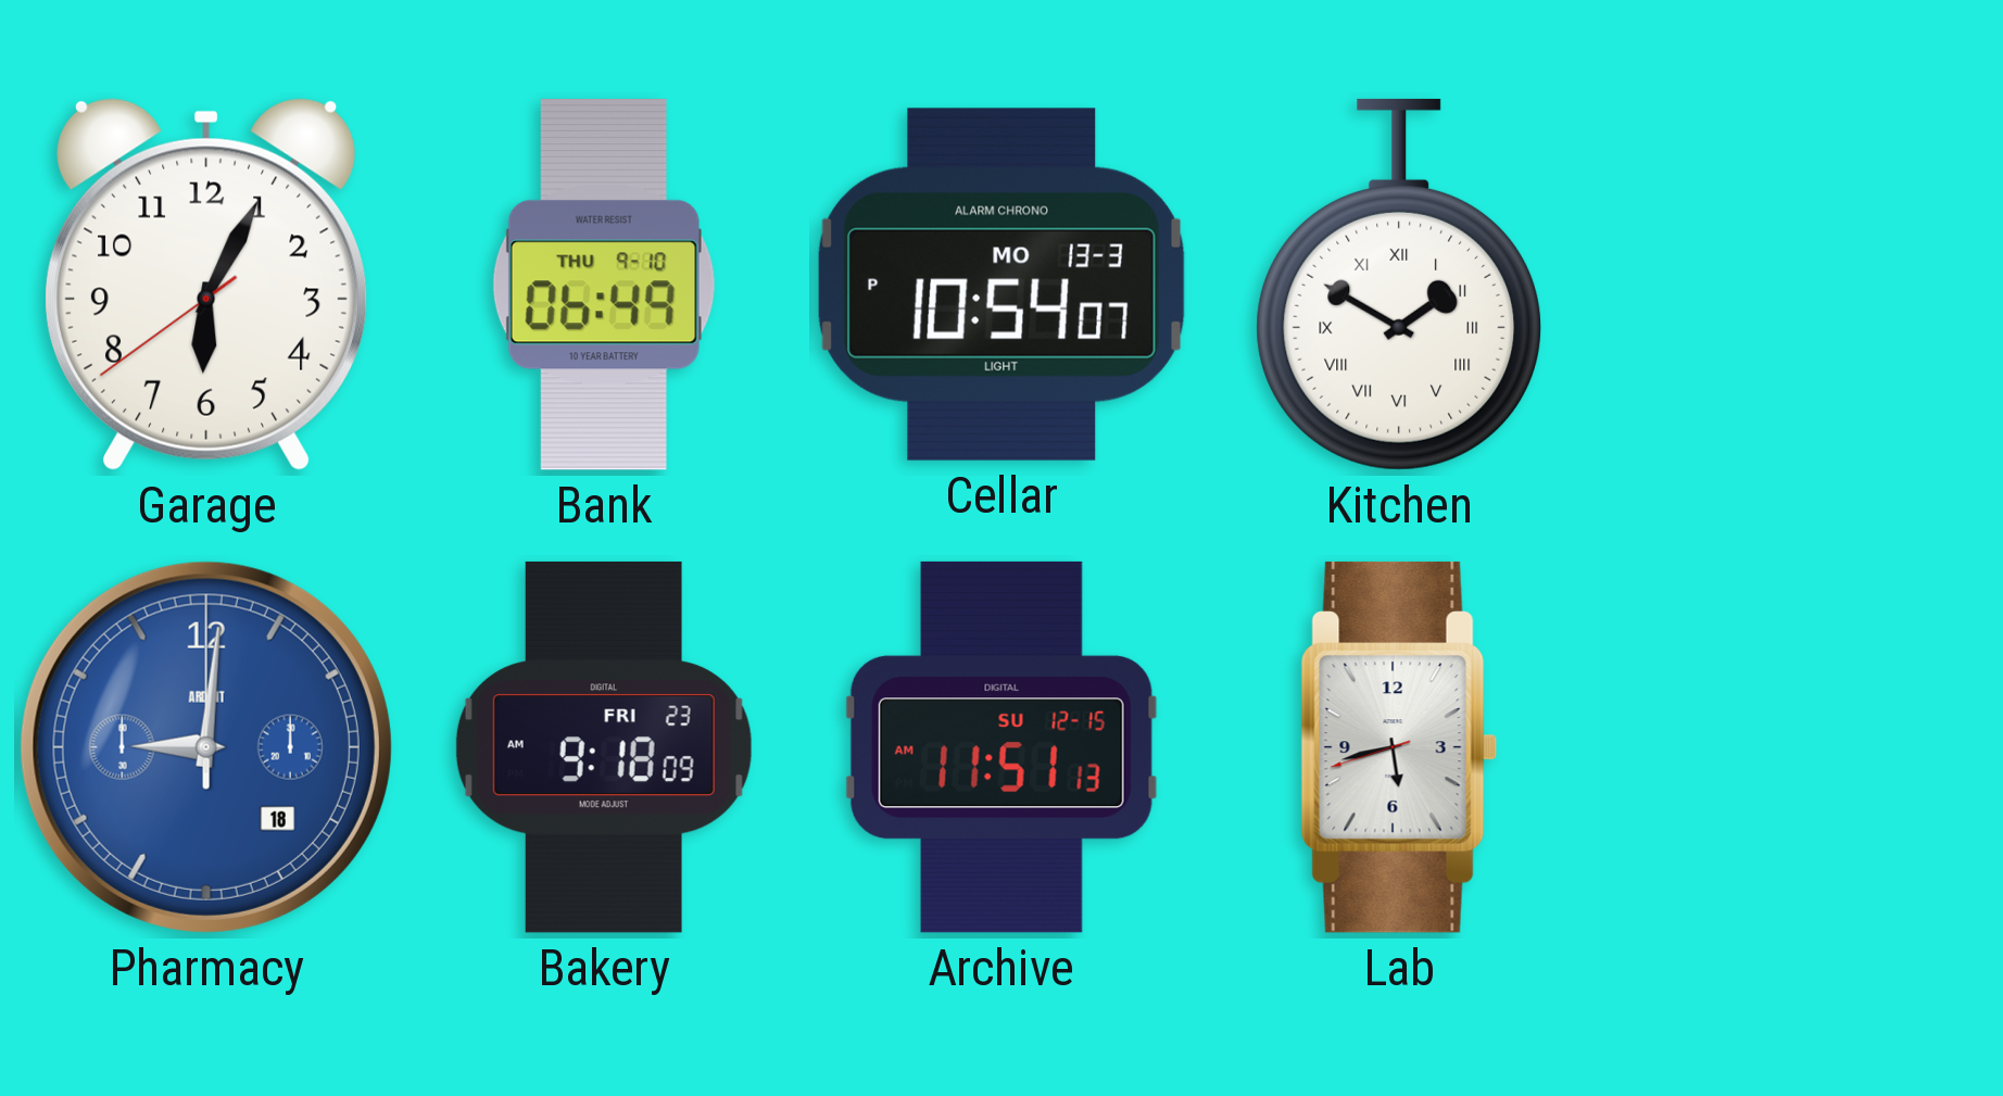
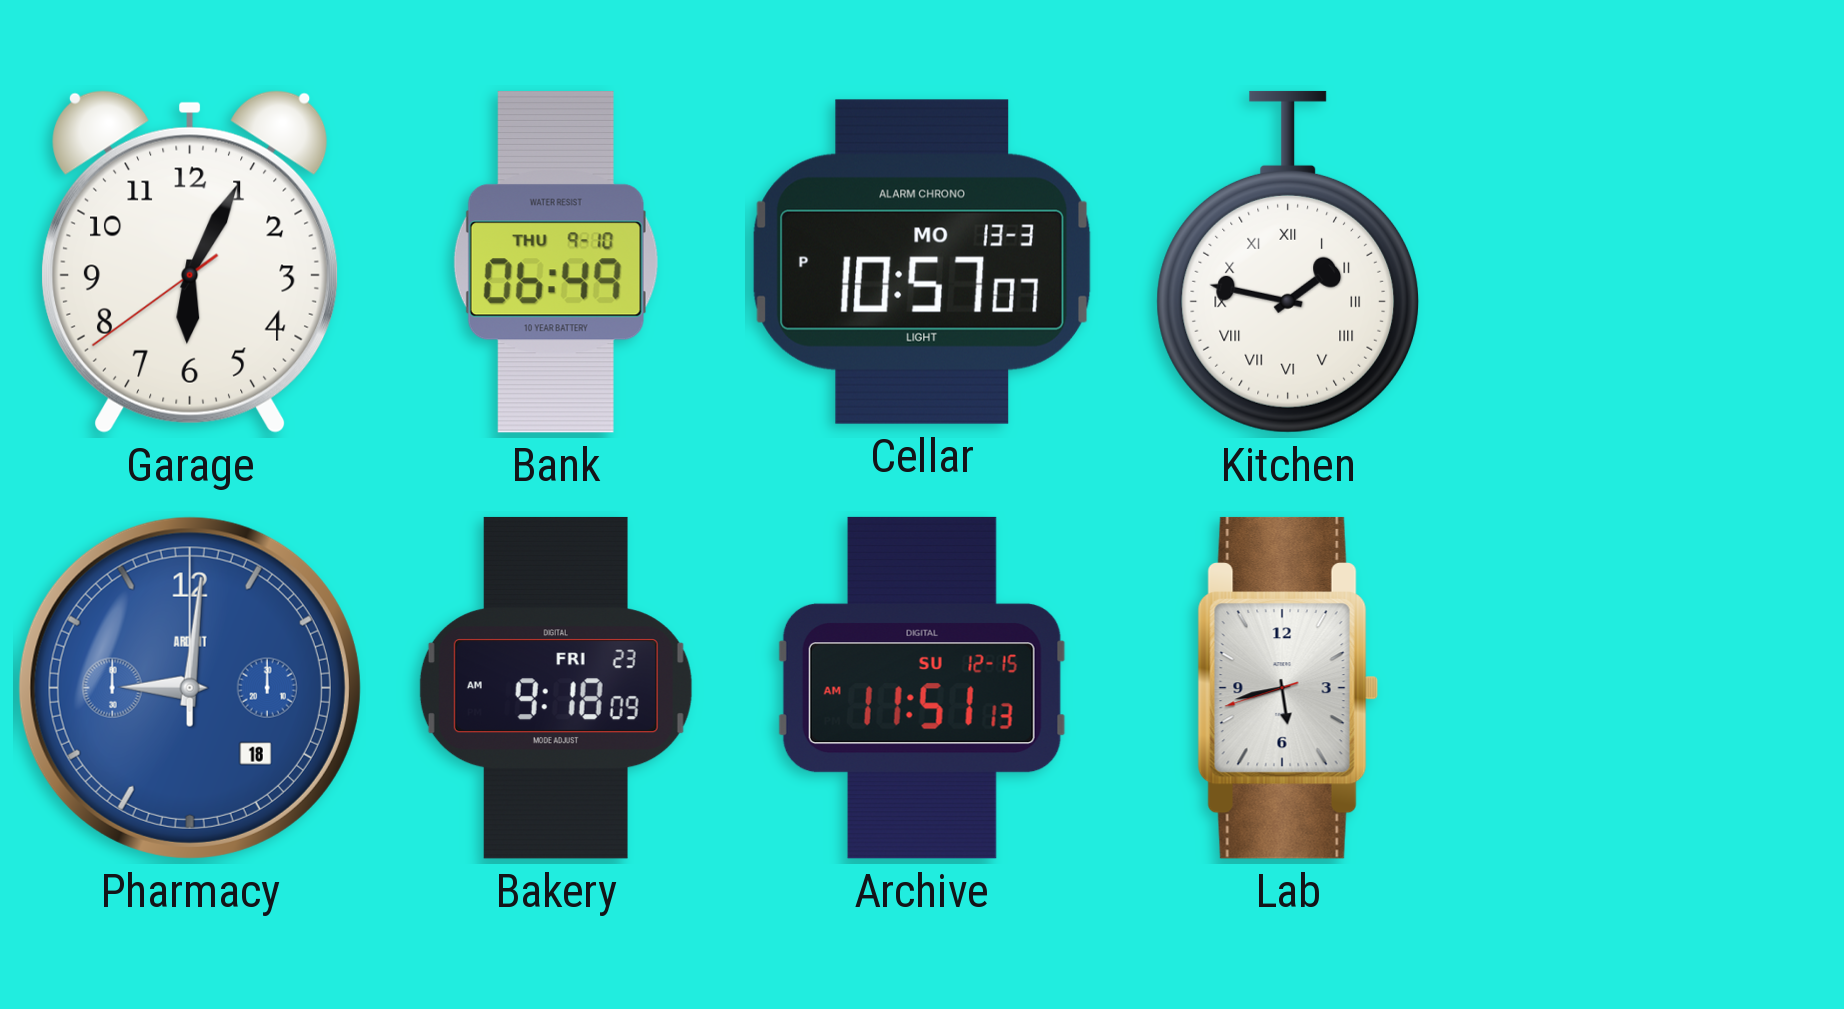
Cellar: 10:54 -> 10:57 (922, 262)
Kitchen: 1:50 -> 1:47 (1288, 262)
